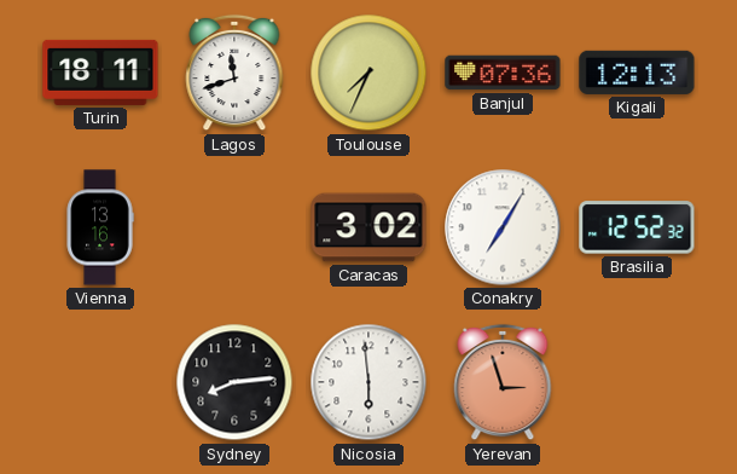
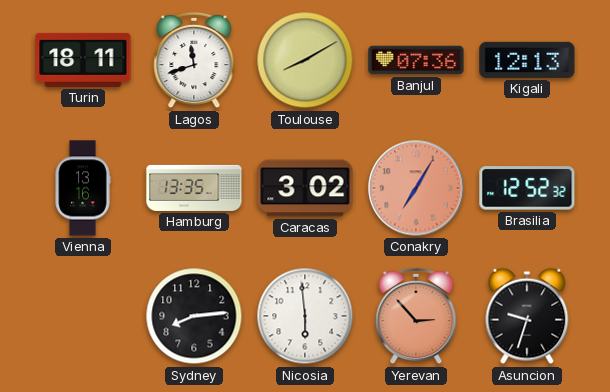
Toulouse: 7:34 -> 8:10 (305, 60)
Hamburg: none -> 13:35 (194, 188)
Conakry dial: white -> salmon (416, 188)
Yerevan: 2:57 -> 2:53 (416, 316)
Asuncion: none -> 9:33 (527, 316)
